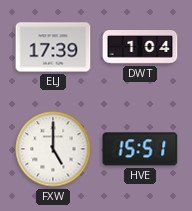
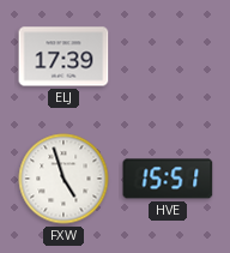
DWT: 1:04 -> none (140, 48)
FXW: 5:00 -> 4:57 (63, 179)
